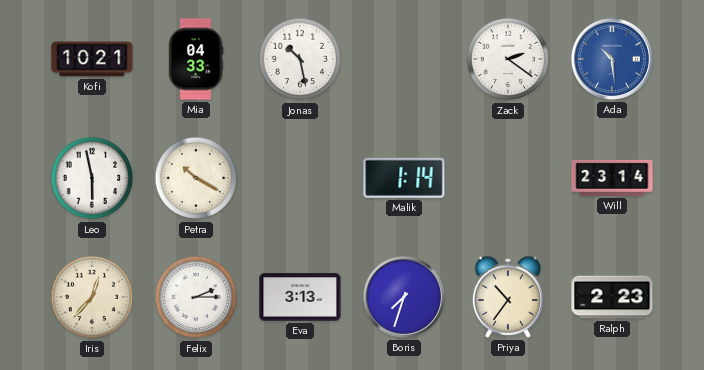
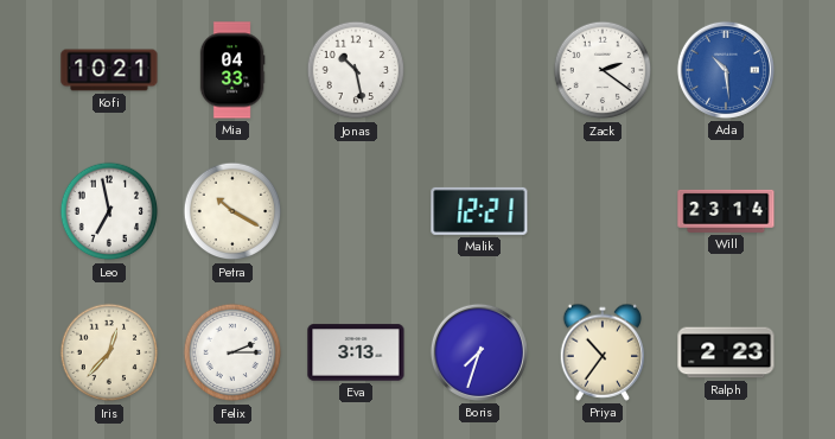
Leo: 5:58 -> 6:58 (109, 211)
Malik: 1:14 -> 12:21 (479, 211)
